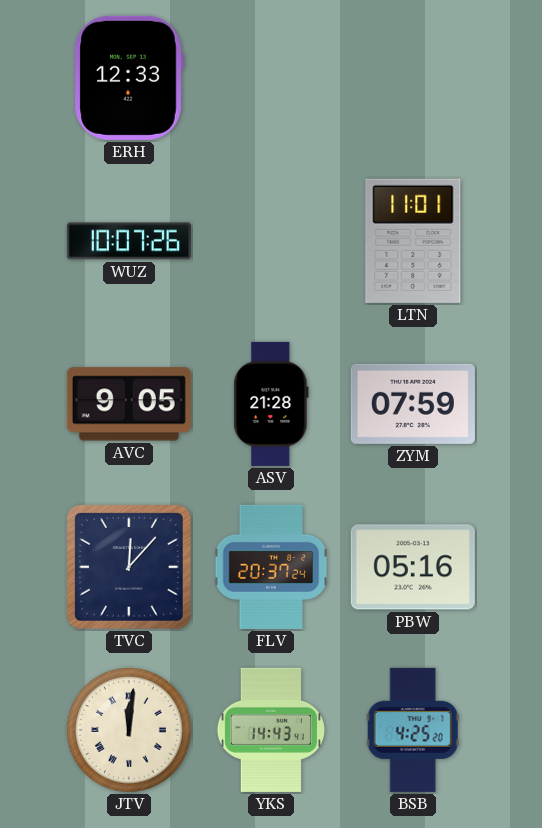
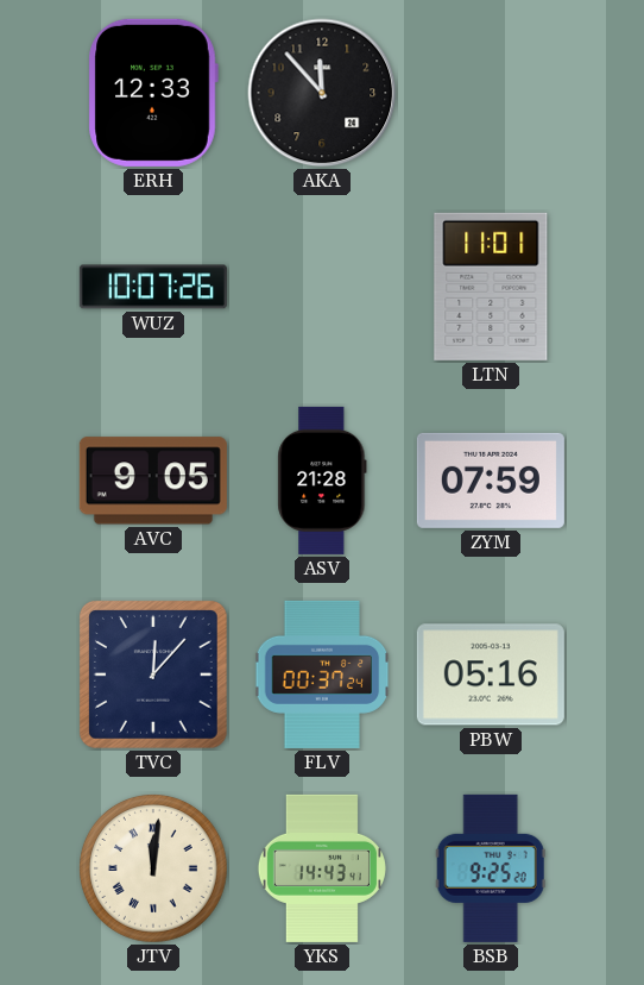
AKA: none -> 11:53 (322, 93)
FLV: 20:37 -> 00:37 (322, 675)
BSB: 4:25 -> 9:25 (491, 868)
